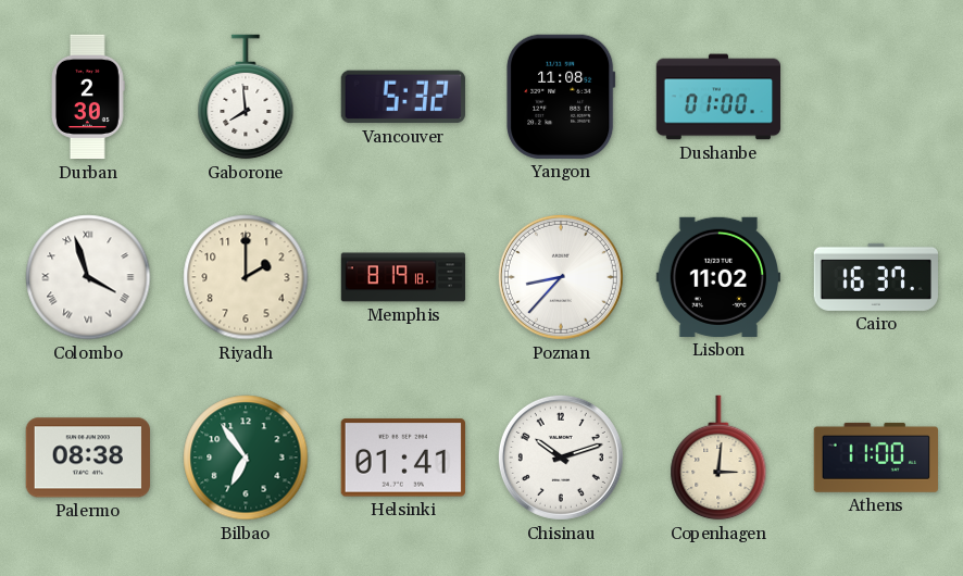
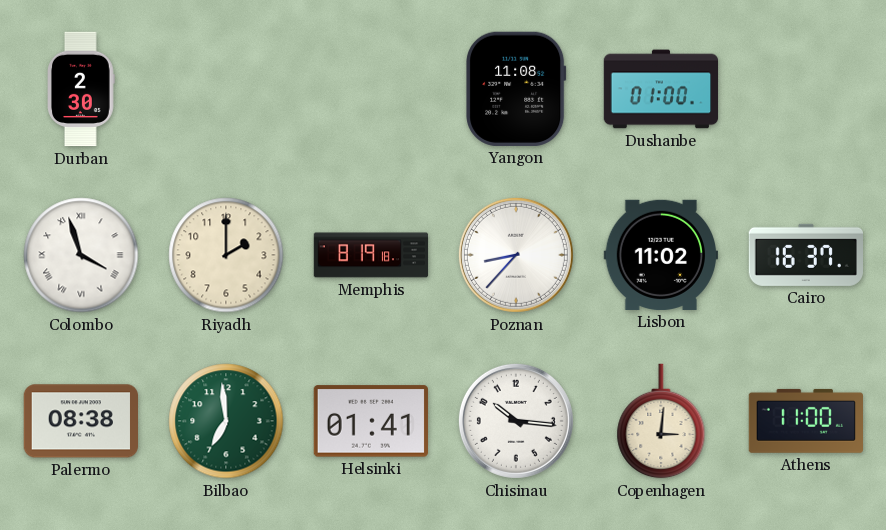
Gaborone: 7:59 -> none (246, 97)
Vancouver: 5:32 -> none (403, 97)
Bilbao: 6:54 -> 6:59 (226, 421)
Chisinau: 10:12 -> 10:16 (516, 421)
